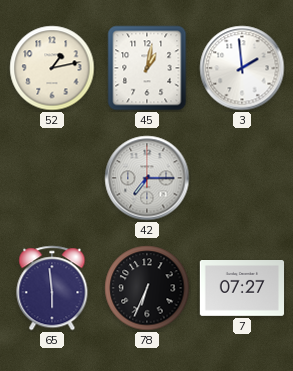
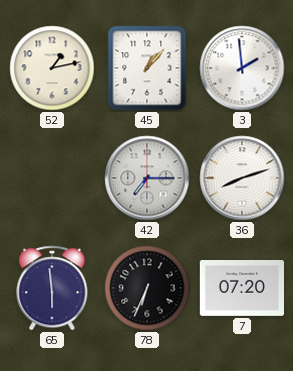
45: 1:02 -> 1:07 (147, 68)
36: none -> 8:12 (242, 178)
7: 07:27 -> 07:20 (242, 289)
